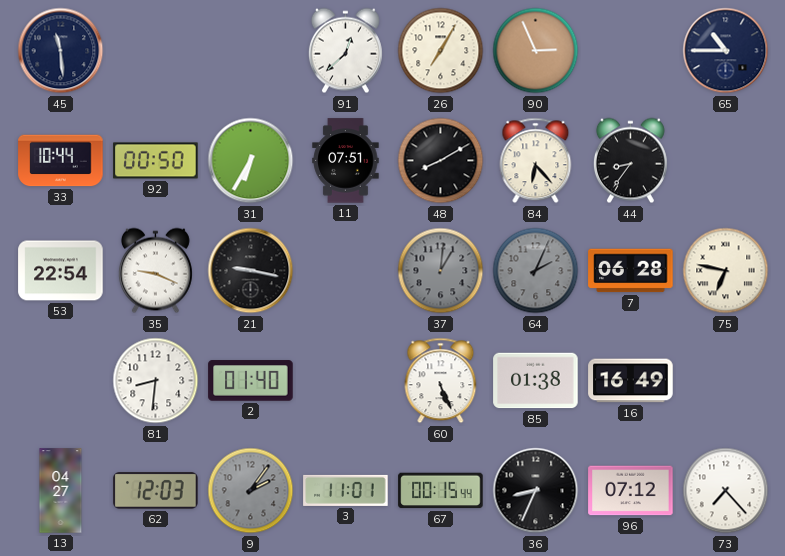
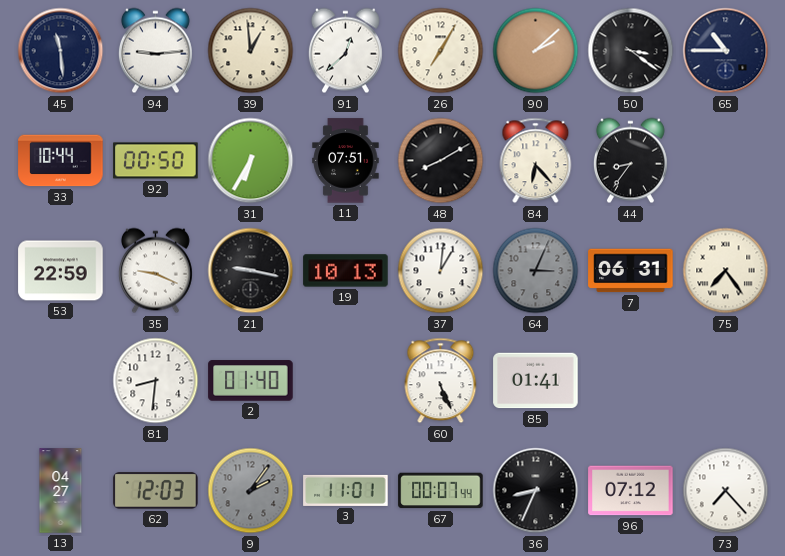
94: none -> 9:14 (155, 51)
39: none -> 12:59 (251, 51)
90: 2:56 -> 2:08 (536, 51)
50: none -> 3:21 (631, 51)
53: 22:54 -> 22:59 (61, 271)
19: none -> 10:13 (346, 271)
37 dial: grey -> white (441, 271)
64: 2:04 -> 3:04 (536, 271)
7: 06:28 -> 06:31 (631, 271)
75: 6:47 -> 7:24 (726, 271)
85: 01:38 -> 01:41 (536, 381)
16: 16:49 -> none (631, 381)
67: 00:15 -> 00:07 (441, 491)
